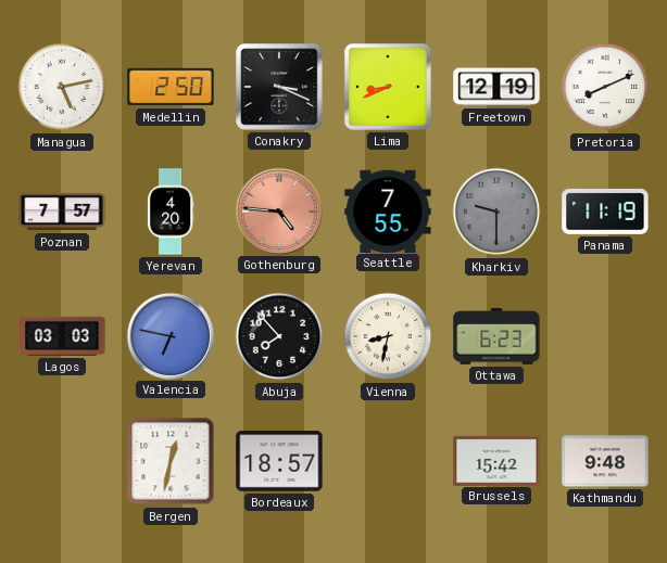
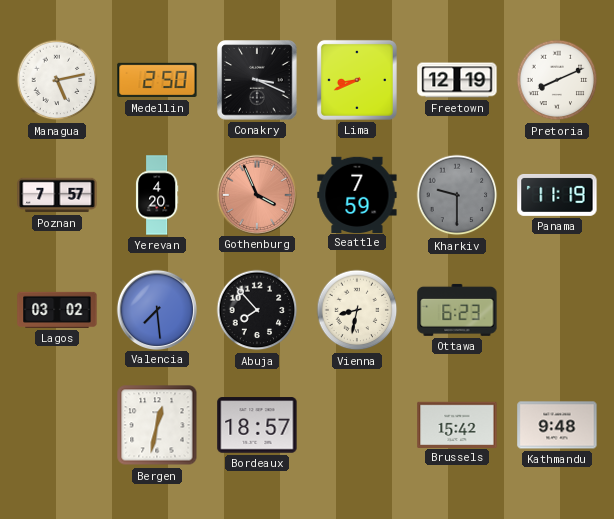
Gothenburg: 4:46 -> 3:56 (256, 194)
Seattle: 7:55 -> 7:59 (357, 194)
Lagos: 03:03 -> 03:02 (57, 310)
Valencia: 6:47 -> 7:29 (156, 309)
